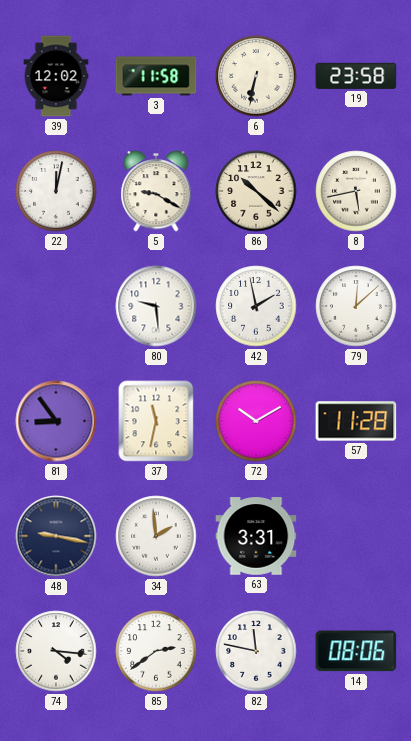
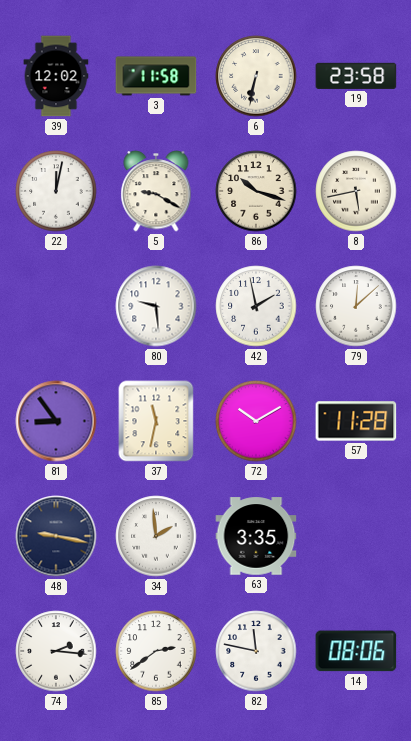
86: 10:22 -> 10:18 (256, 191)
63: 3:31 -> 3:35 (256, 536)
74: 4:16 -> 2:16 (56, 651)
